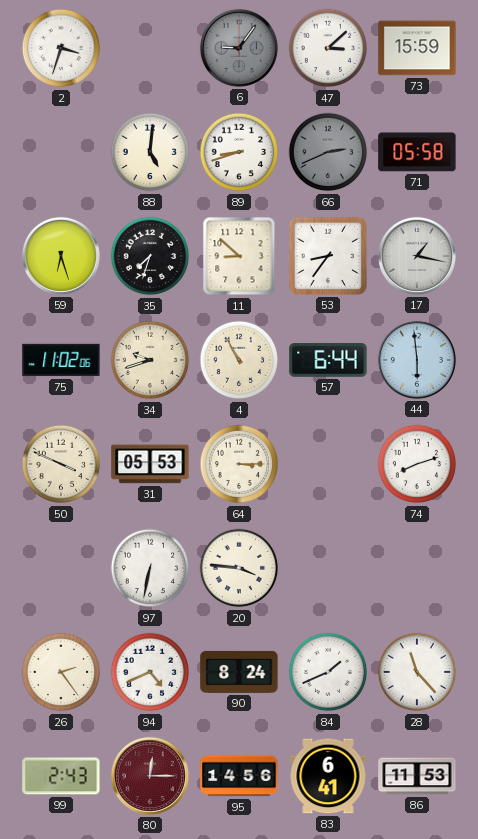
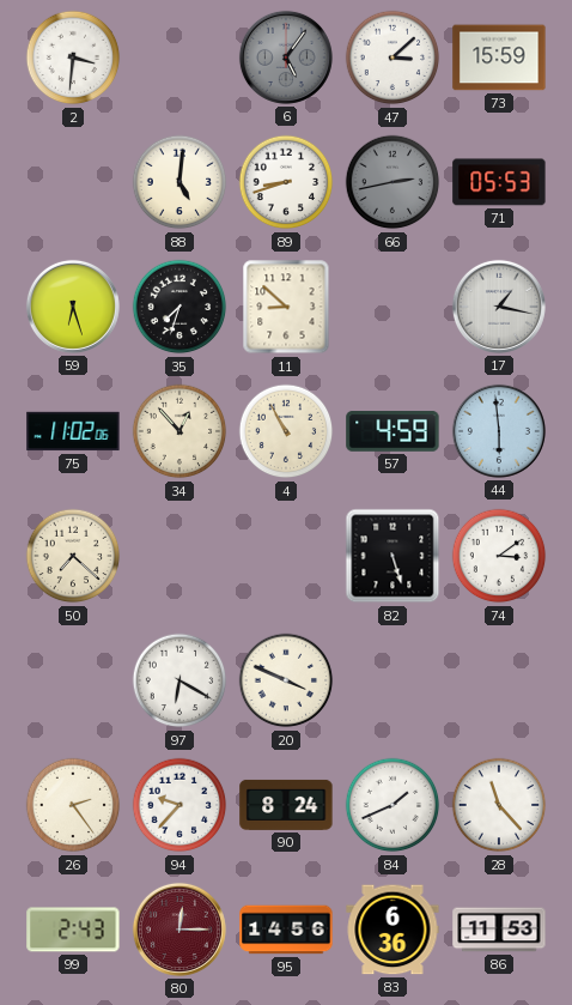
2: 3:33 -> 3:31 (73, 57)
6: 9:06 -> 5:06 (286, 57)
66: 2:41 -> 2:43 (393, 182)
71: 05:58 -> 05:53 (499, 182)
53: 8:36 -> none (328, 256)
34: 9:42 -> 12:53 (179, 431)
57: 6:44 -> 4:59 (393, 431)
50: 3:49 -> 7:22 (73, 556)
31: 05:53 -> none (150, 464)
64: 3:15 -> none (239, 464)
82: none -> 5:27 (393, 556)
74: 8:12 -> 3:09 (499, 556)
97: 6:32 -> 6:20 (179, 680)
20: 3:46 -> 3:49 (286, 680)
94: 4:41 -> 9:37 (179, 805)
83: 6:41 -> 6:36 (393, 930)
